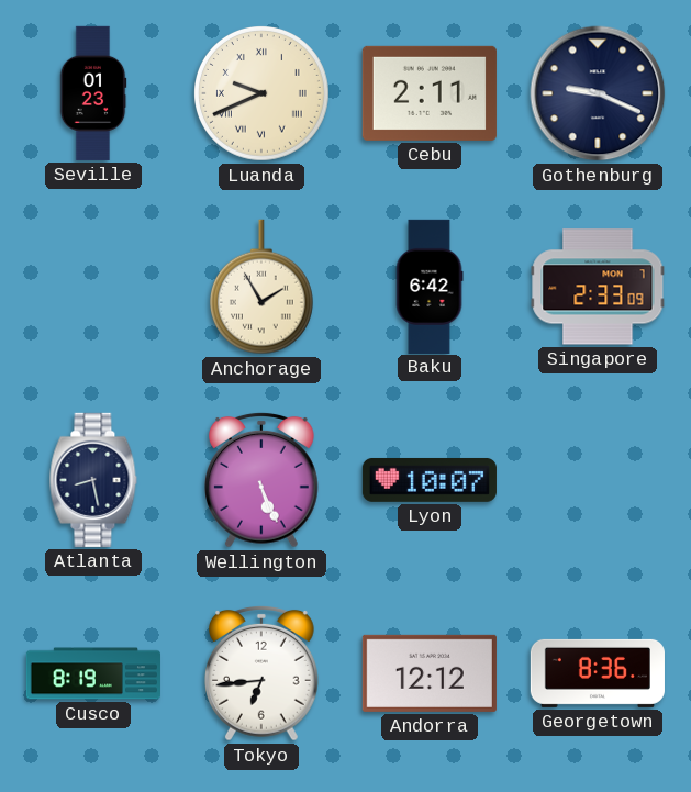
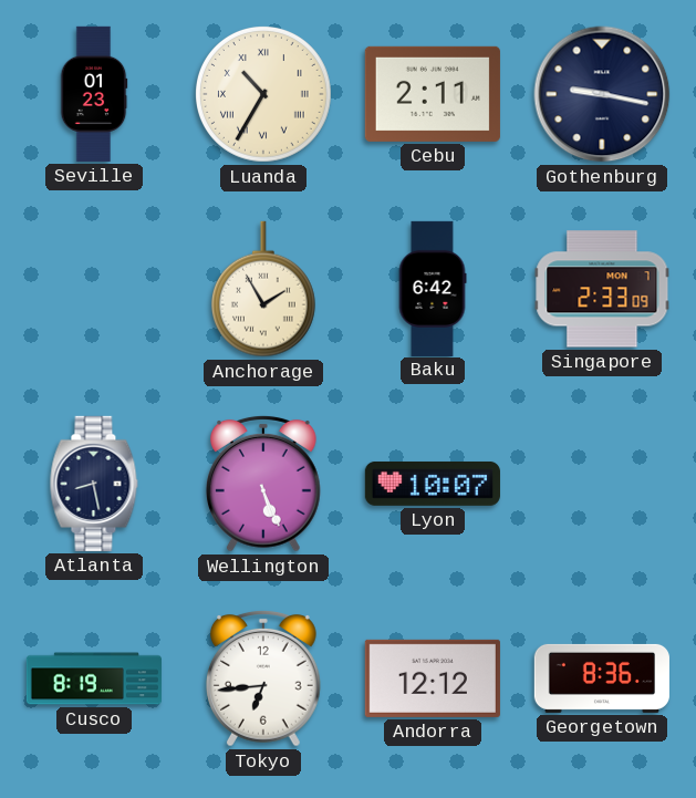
Luanda: 9:41 -> 10:35 (264, 95)
Gothenburg: 9:19 -> 9:17 (602, 94)
